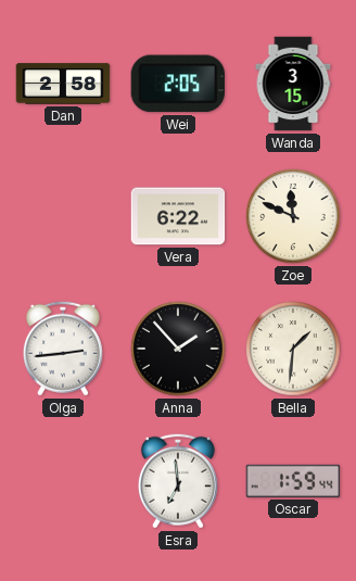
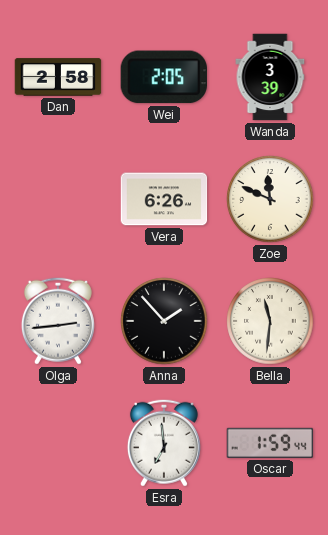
Wanda: 3:15 -> 3:39 (270, 77)
Vera: 6:22 -> 6:26 (164, 199)
Bella: 1:31 -> 11:31 (270, 321)
